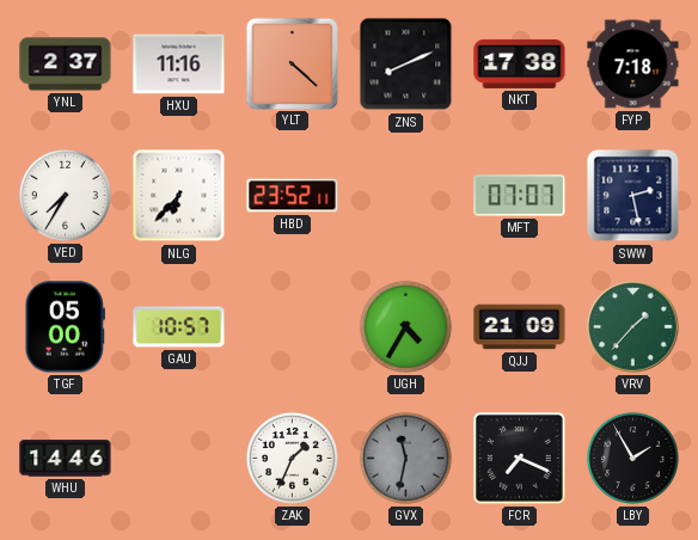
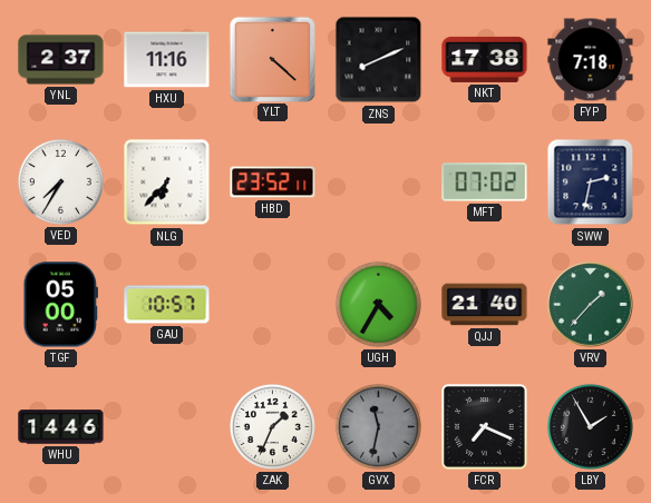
MFT: 07:07 -> 07:02 (485, 183)
SWW: 2:28 -> 2:32 (591, 183)
QJJ: 21:09 -> 21:40 (485, 305)
